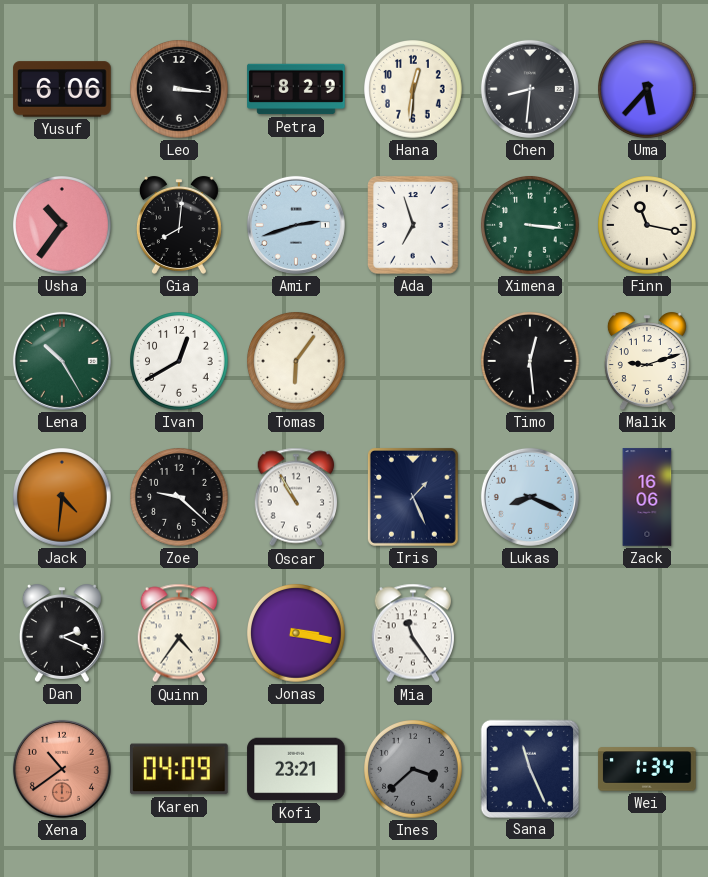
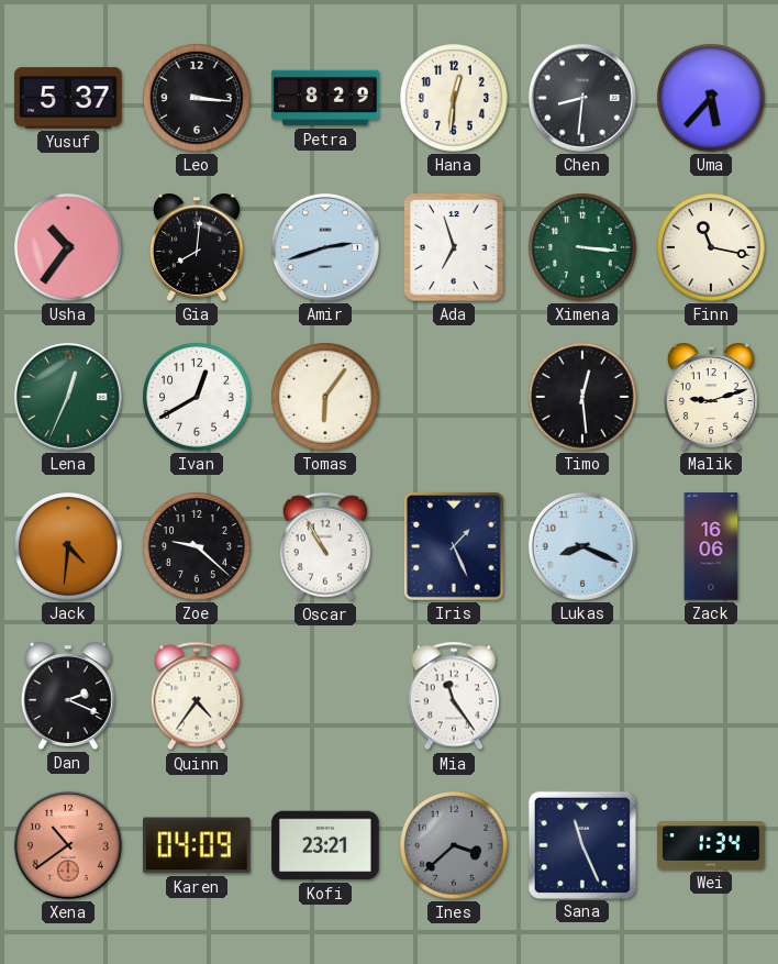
Yusuf: 6:06 -> 5:37 (68, 98)
Lena: 10:25 -> 12:34 (68, 397)
Jonas: 3:17 -> none (297, 634)
